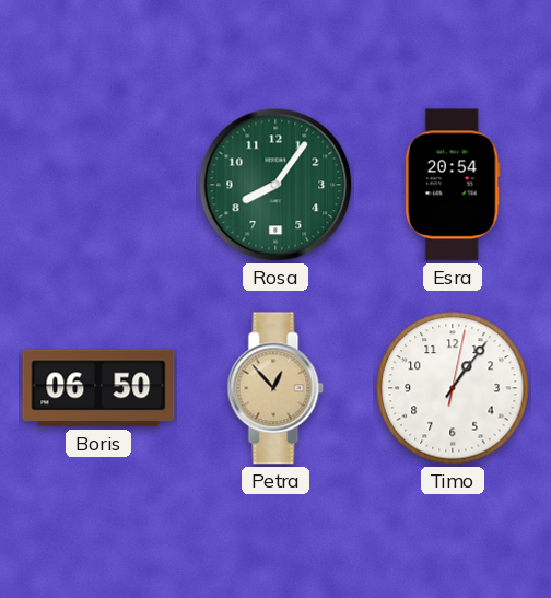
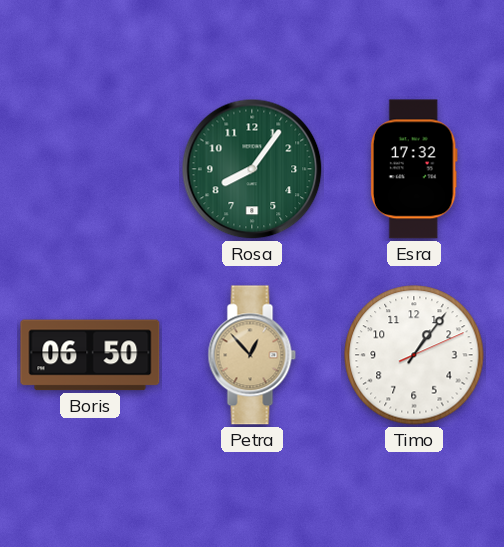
Esra: 20:54 -> 17:32 (414, 169)
Timo: 1:06:02 -> 1:06:11 (414, 355)
